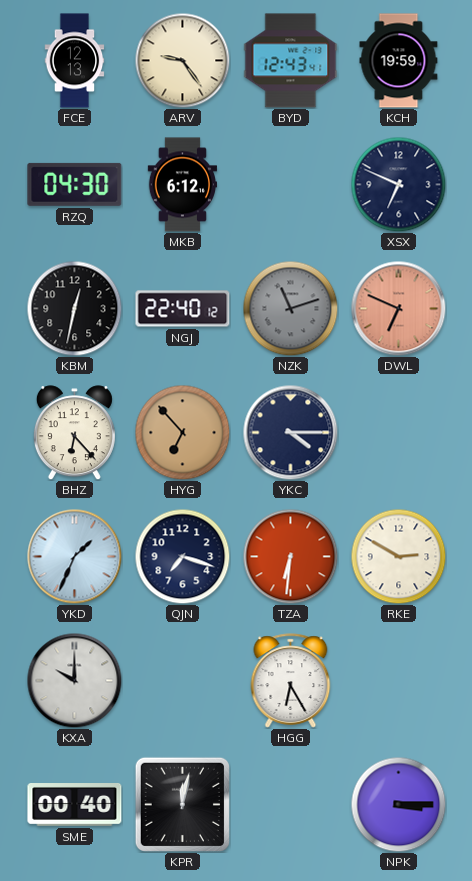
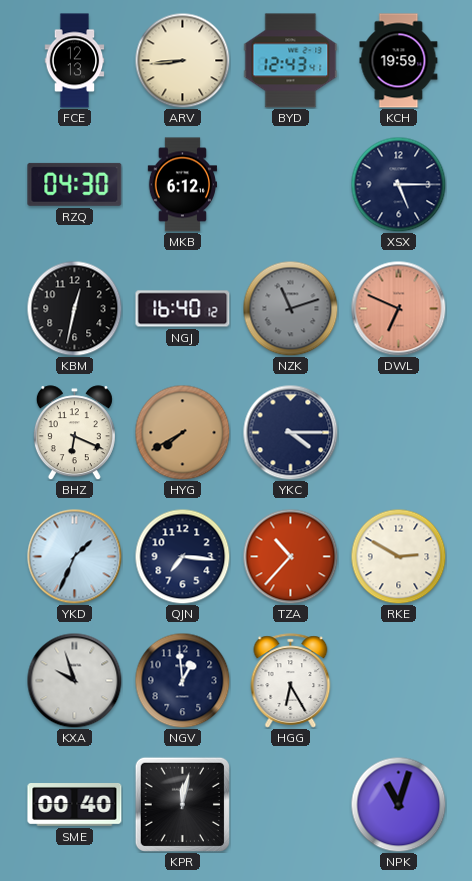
ARV: 9:24 -> 8:44 (182, 60)
XSX: 6:49 -> 5:15 (398, 184)
NGJ: 22:40 -> 16:40 (183, 309)
BHZ: 6:23 -> 6:19 (74, 433)
HYG: 6:53 -> 7:40 (182, 432)
QJN: 7:18 -> 7:16 (182, 556)
TZA: 6:31 -> 10:37 (290, 556)
KXA: 10:00 -> 9:57 (74, 680)
NGV: none -> 12:59 (182, 680)
NPK: 3:15 -> 11:03 (398, 804)
